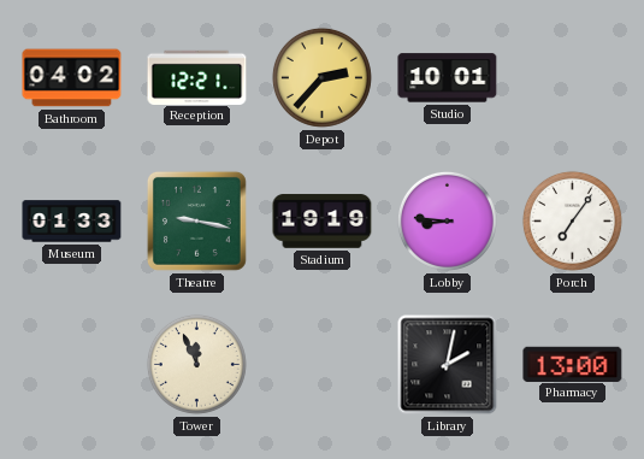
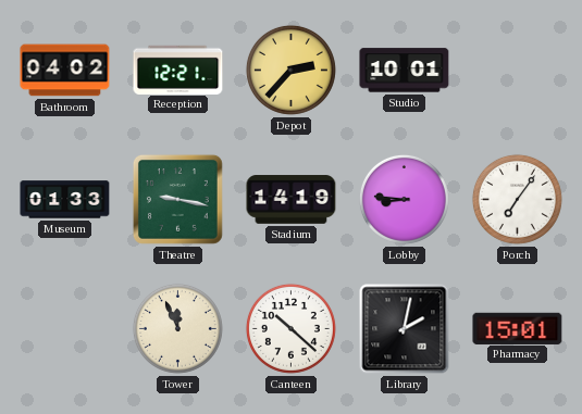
Stadium: 19:19 -> 14:19 (292, 200)
Canteen: none -> 10:22 (290, 328)
Pharmacy: 13:00 -> 15:01 (518, 328)
